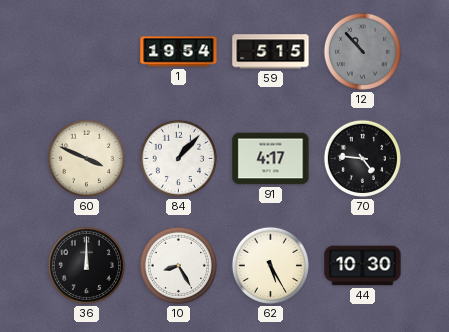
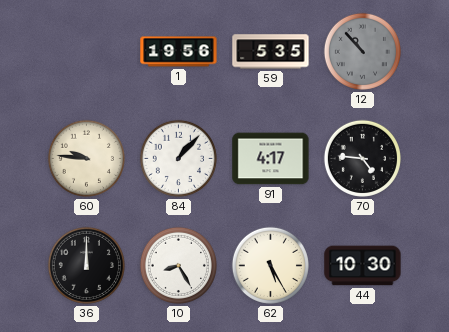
1: 19:54 -> 19:56 (179, 52)
59: 5:15 -> 5:35 (271, 52)
60: 3:49 -> 9:46 (86, 158)
